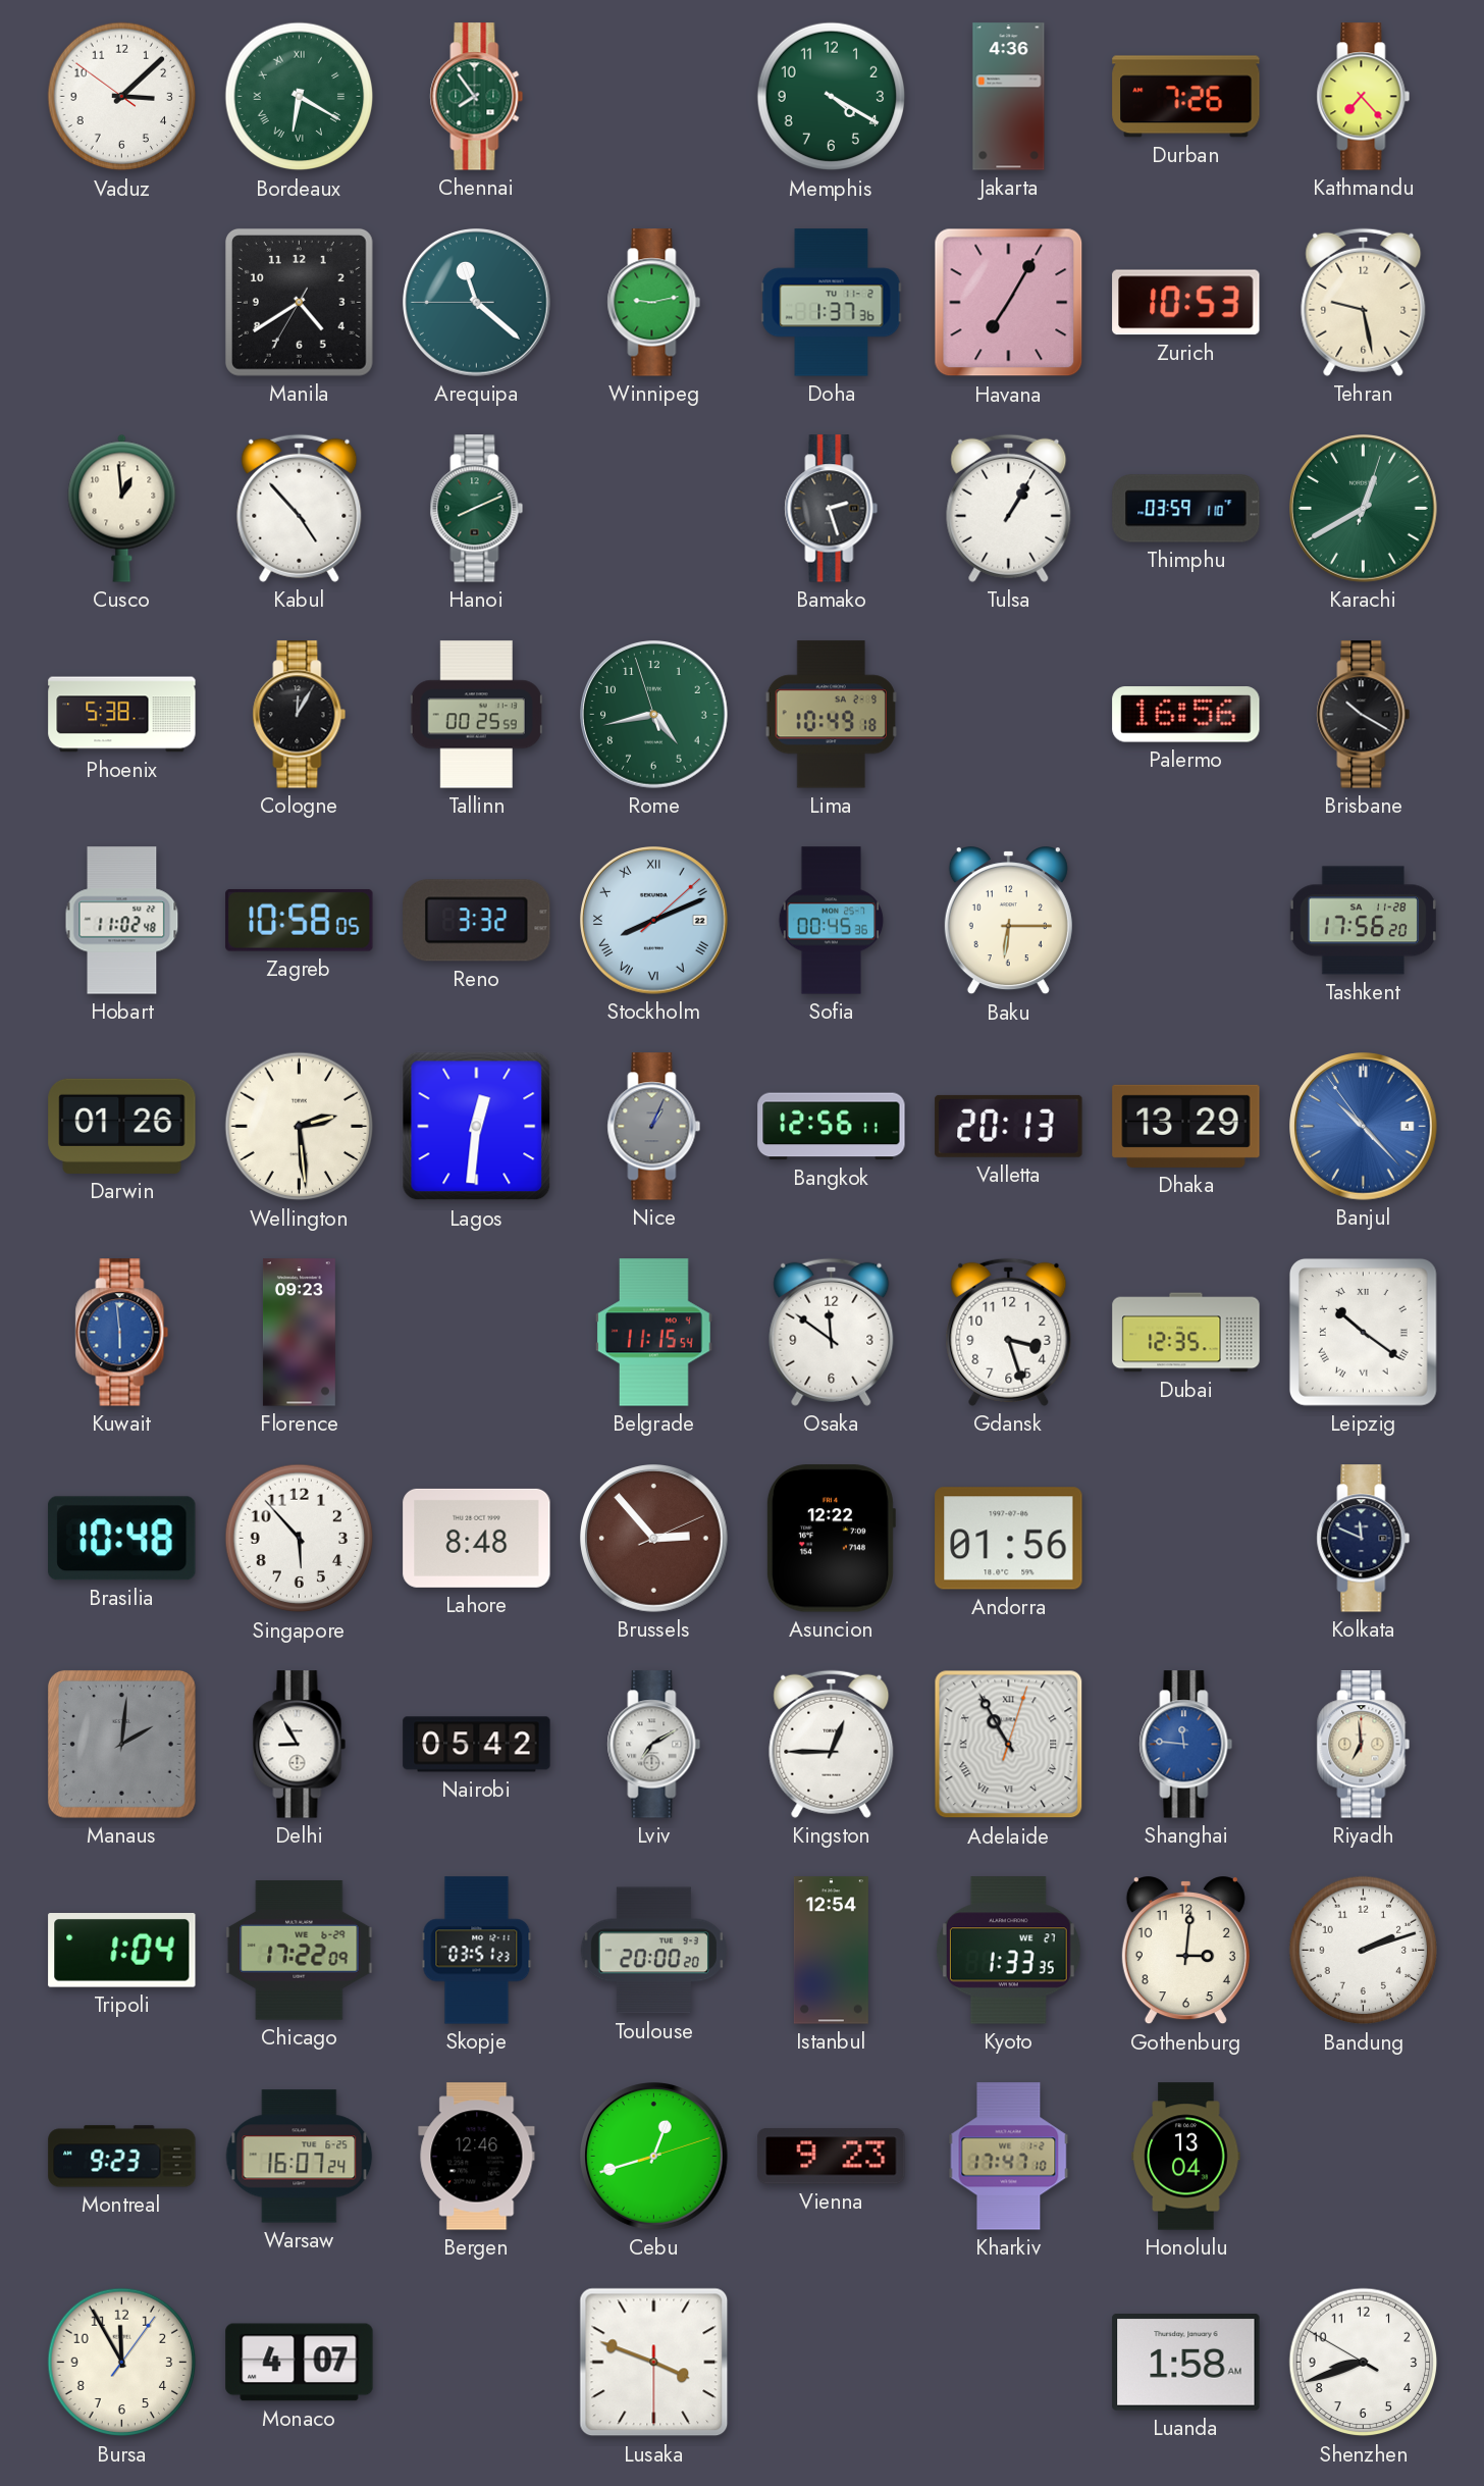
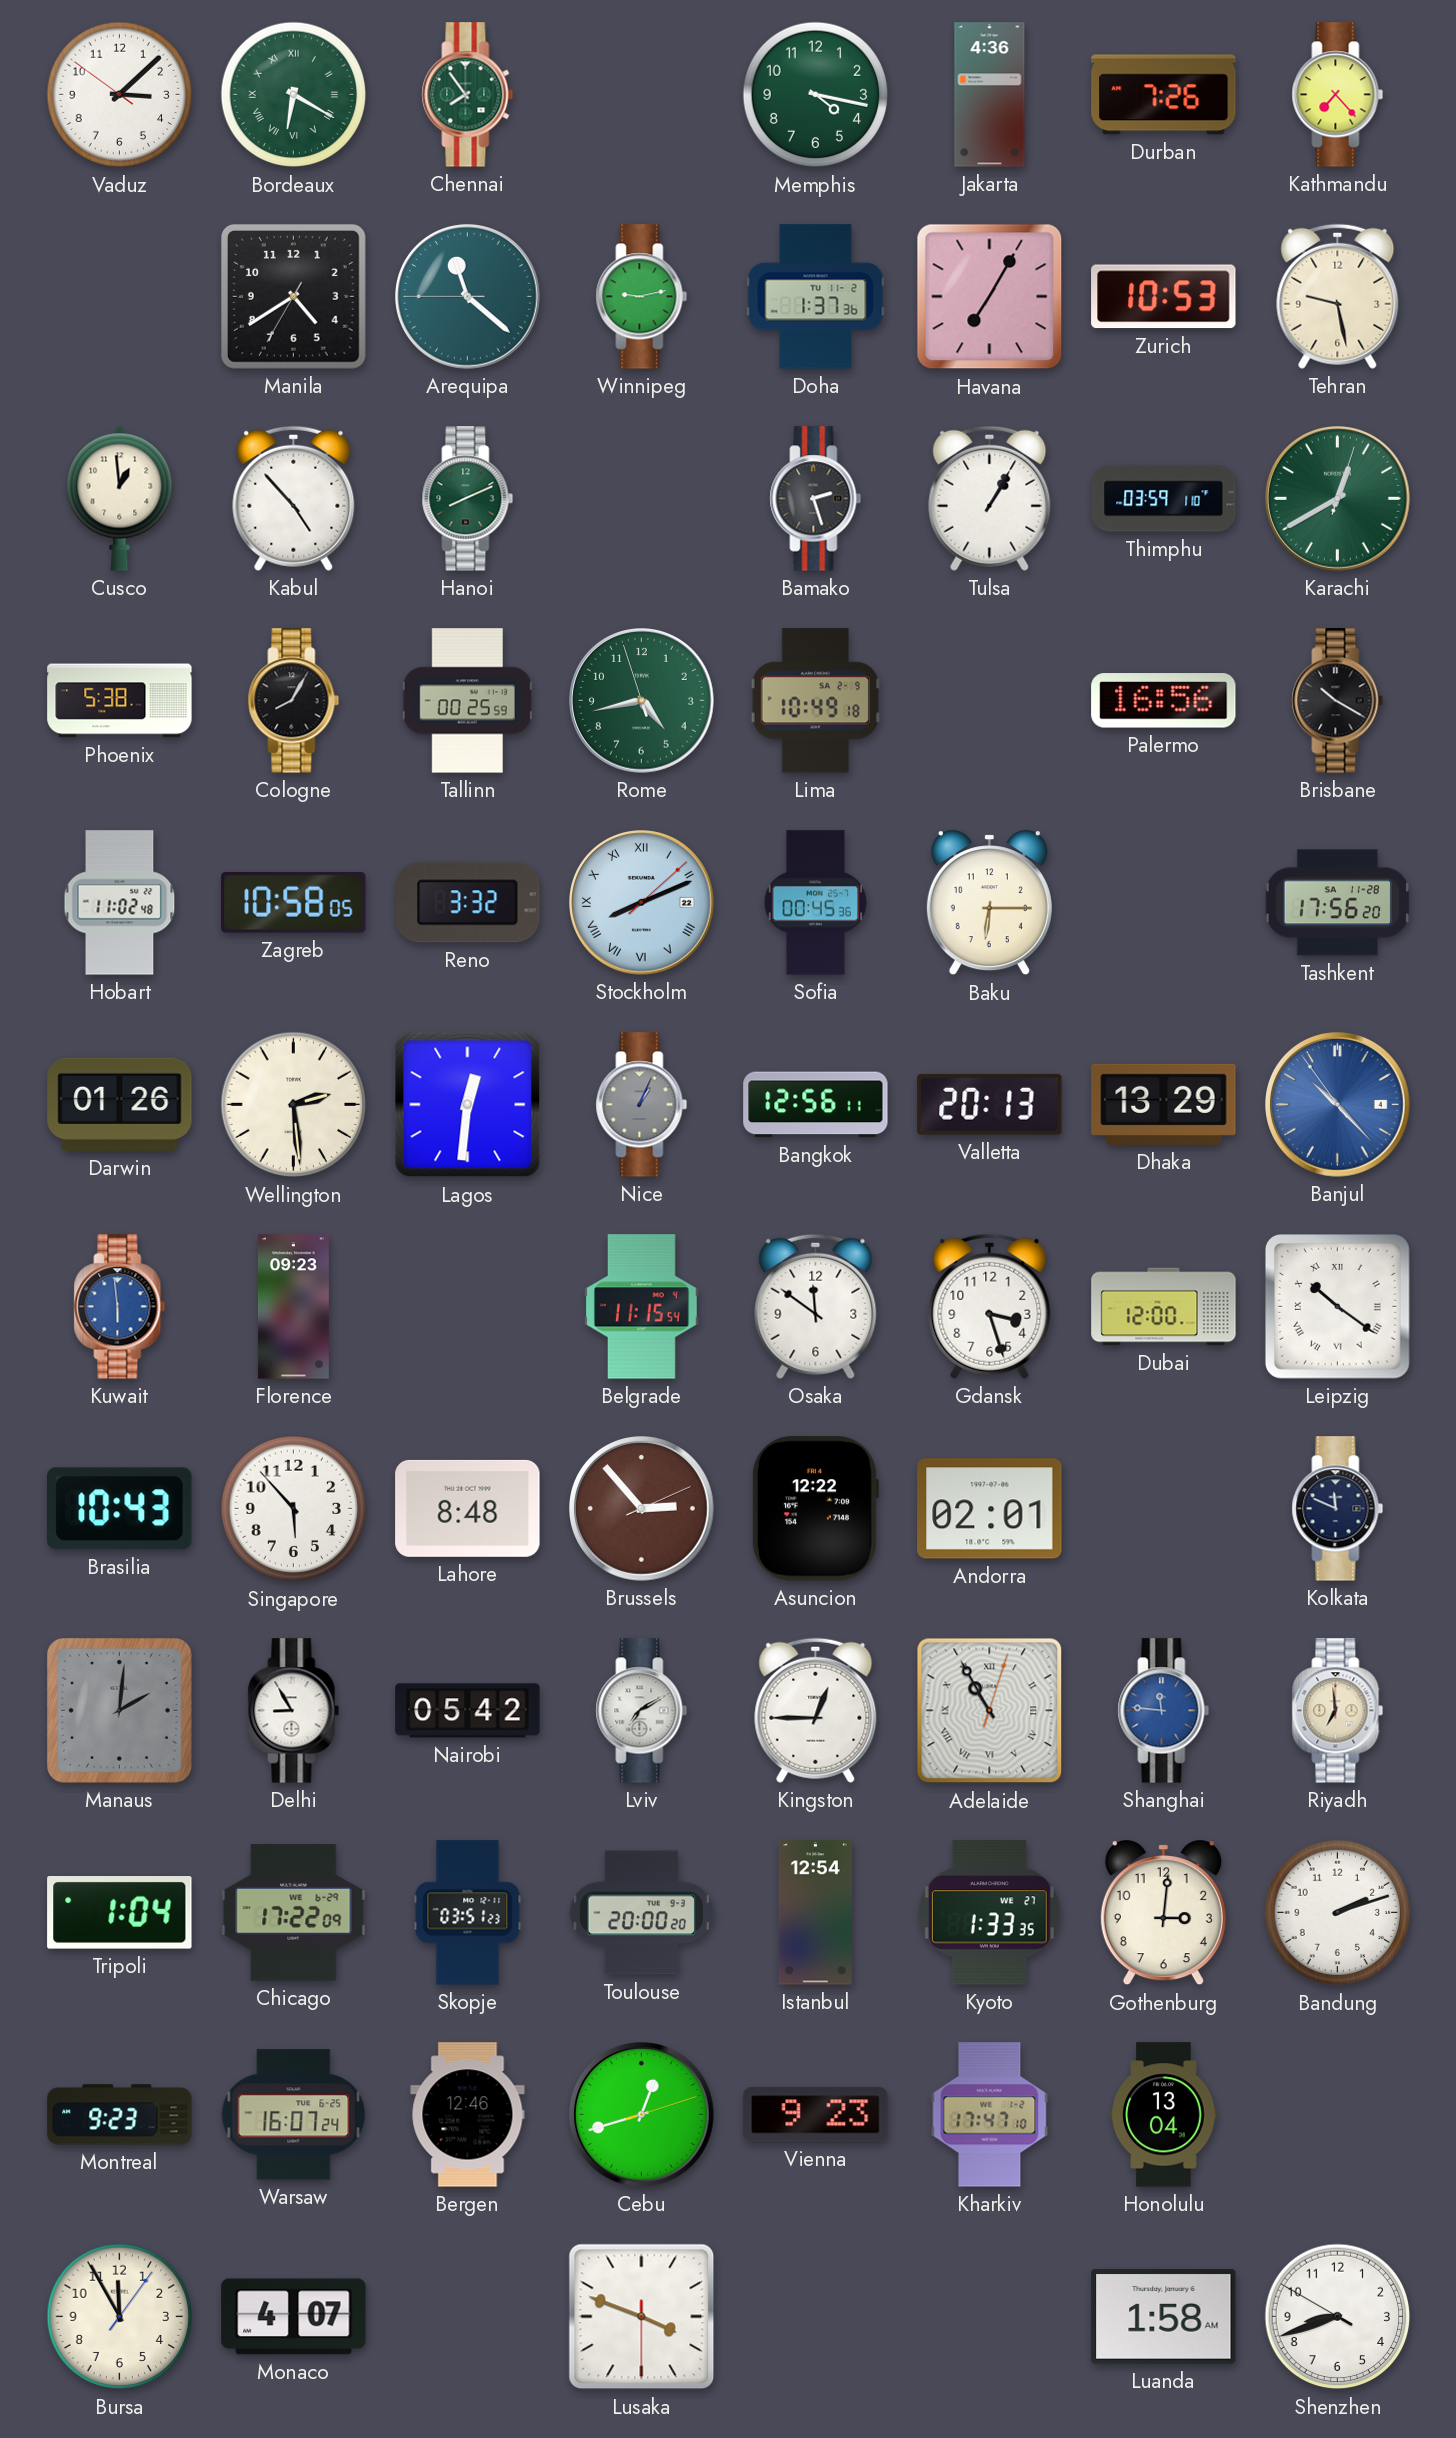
Memphis: 4:20 -> 4:17 (816, 95)
Cologne: 12:05 -> 8:05 (294, 701)
Dubai: 12:35 -> 12:00 (1164, 1307)
Brasilia: 10:48 -> 10:43 (120, 1509)
Andorra: 01:56 -> 02:01 (990, 1509)
